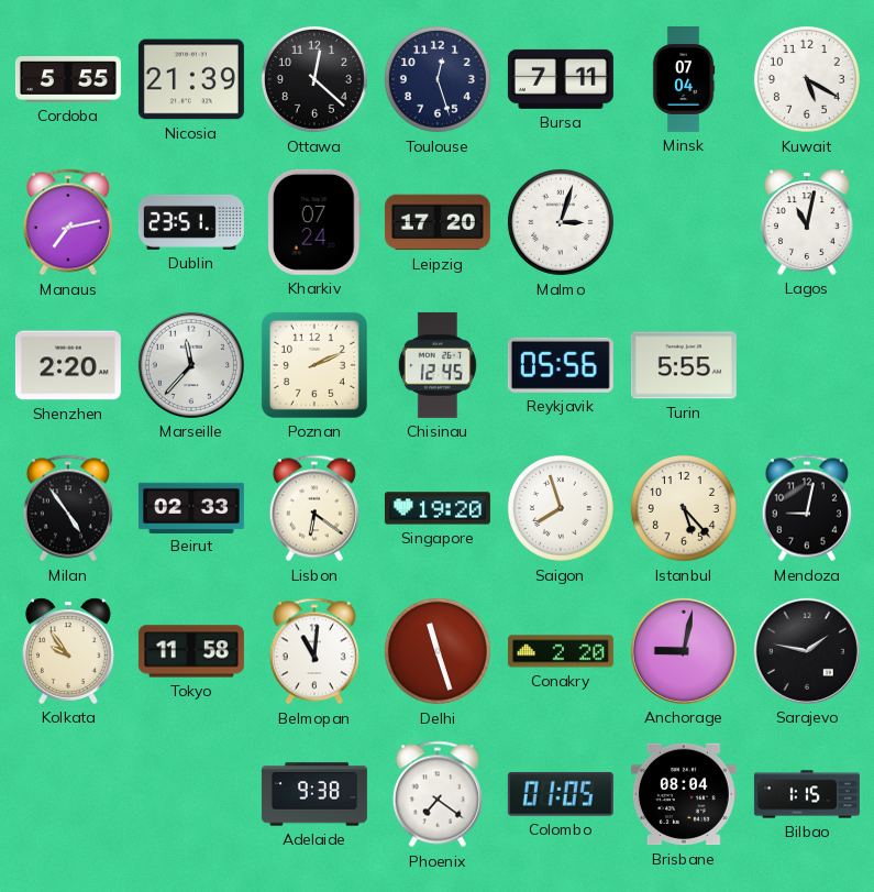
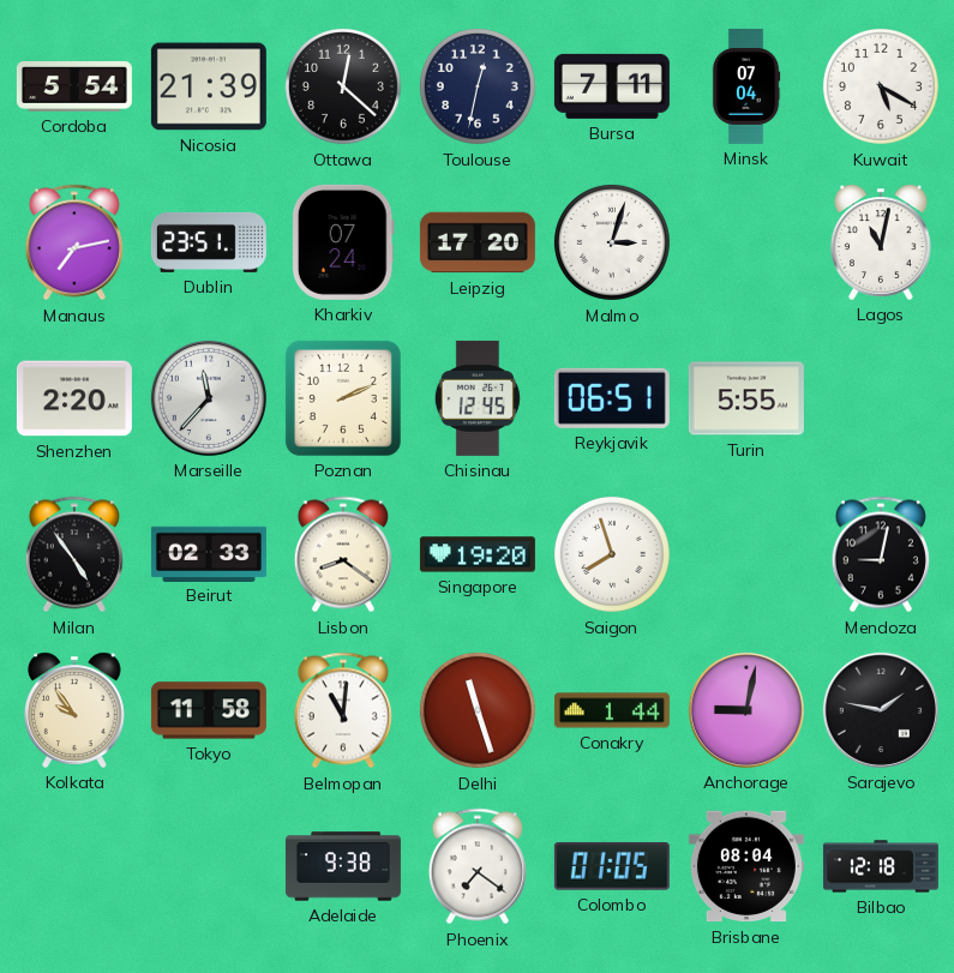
Cordoba: 5:55 -> 5:54 (74, 86)
Toulouse: 12:27 -> 12:32 (478, 86)
Reykjavik: 05:56 -> 06:51 (612, 398)
Lisbon: 6:21 -> 8:21 (343, 554)
Istanbul: 5:23 -> none (684, 508)
Conakry: 2:20 -> 1:44 (612, 710)
Bilbao: 1:15 -> 12:18 (881, 866)
